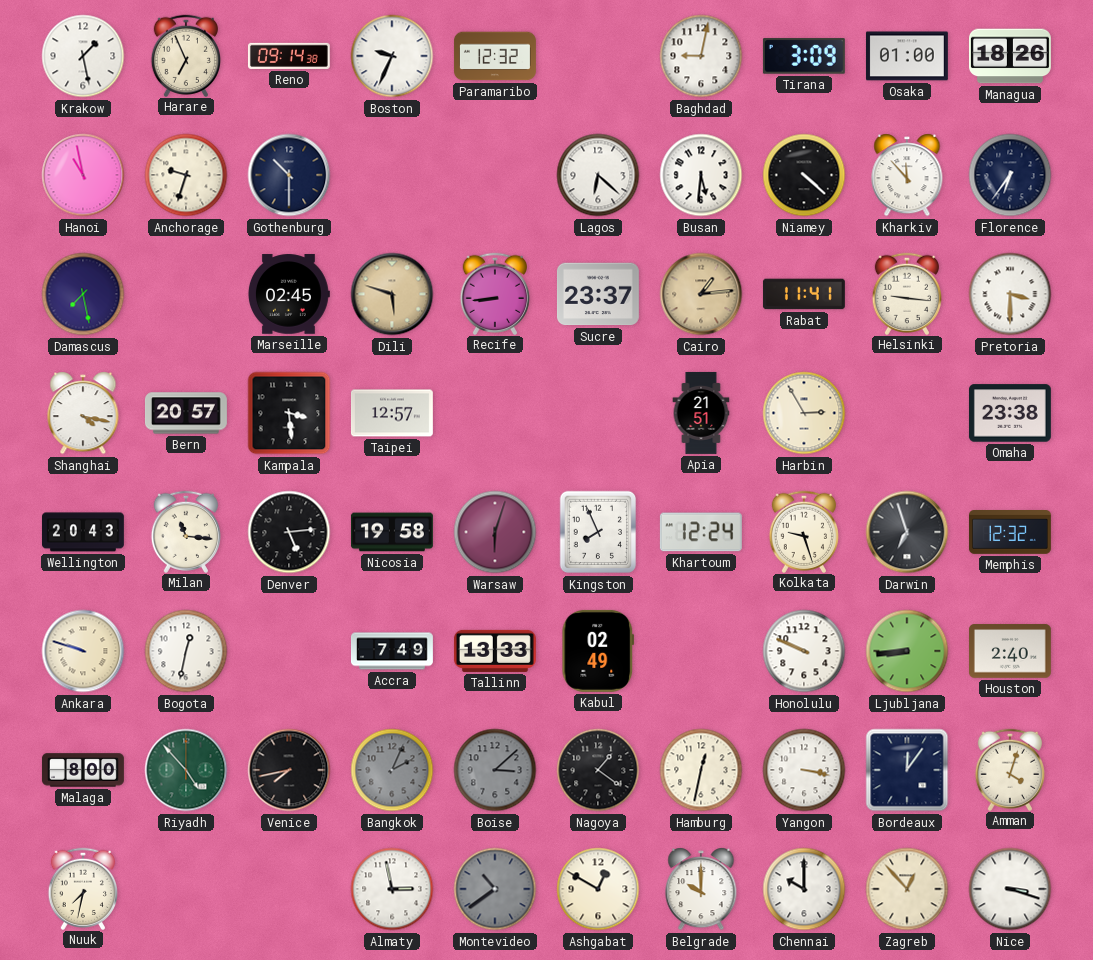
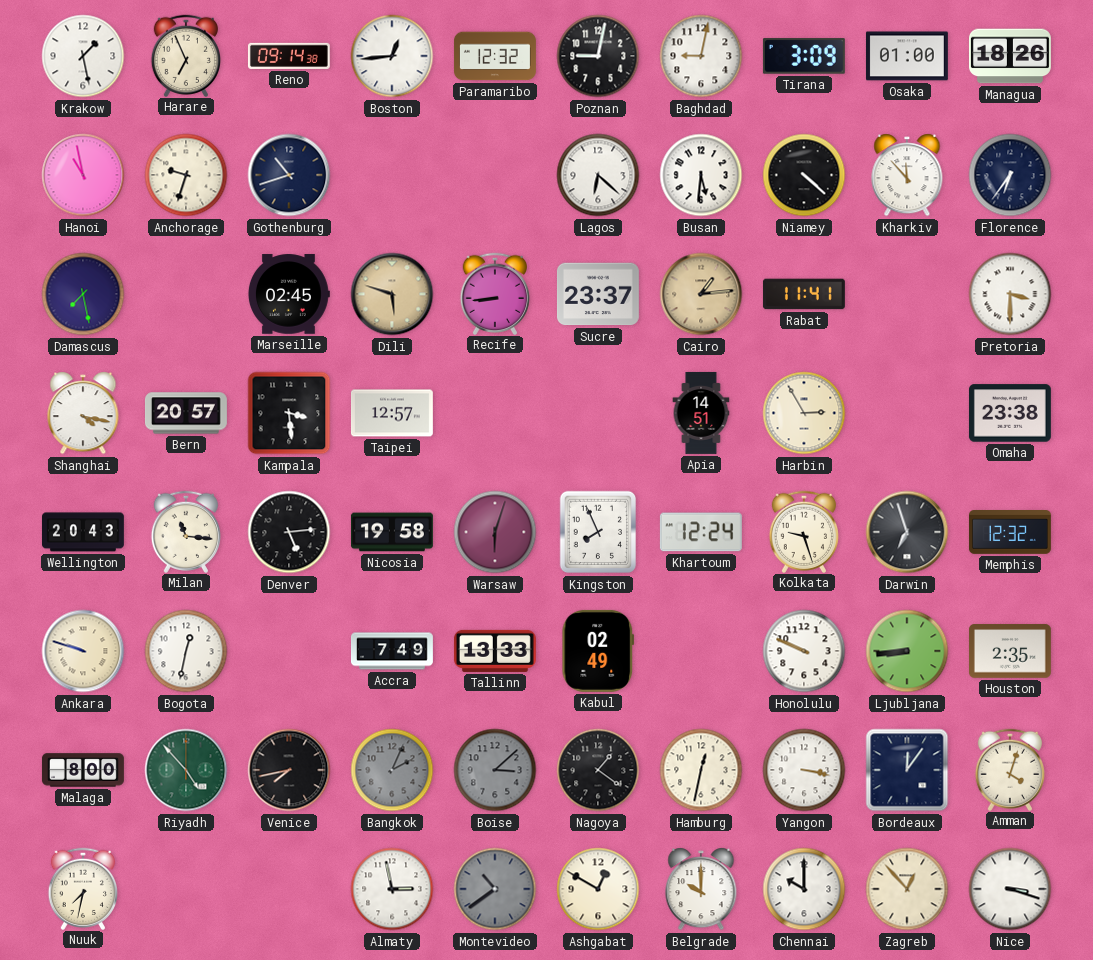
Boston: 9:34 -> 12:44 (392, 56)
Poznan: none -> 9:02 (598, 56)
Gothenburg: 10:30 -> 10:42 (289, 175)
Helsinki: 9:16 -> none (906, 293)
Apia: 21:51 -> 14:51 (701, 413)
Houston: 2:40 -> 2:35 (1010, 651)
